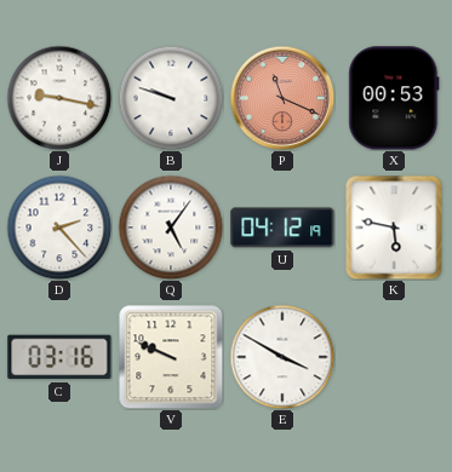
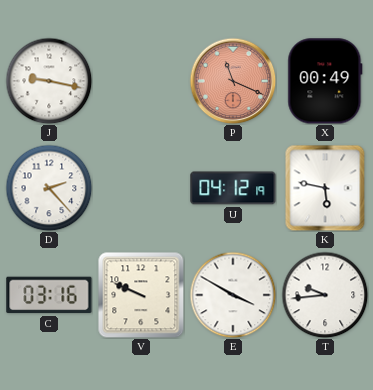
B: 9:48 -> none (171, 98)
X: 00:53 -> 00:49 (325, 81)
Q: 5:06 -> none (171, 228)
T: none -> 9:44 (325, 295)
